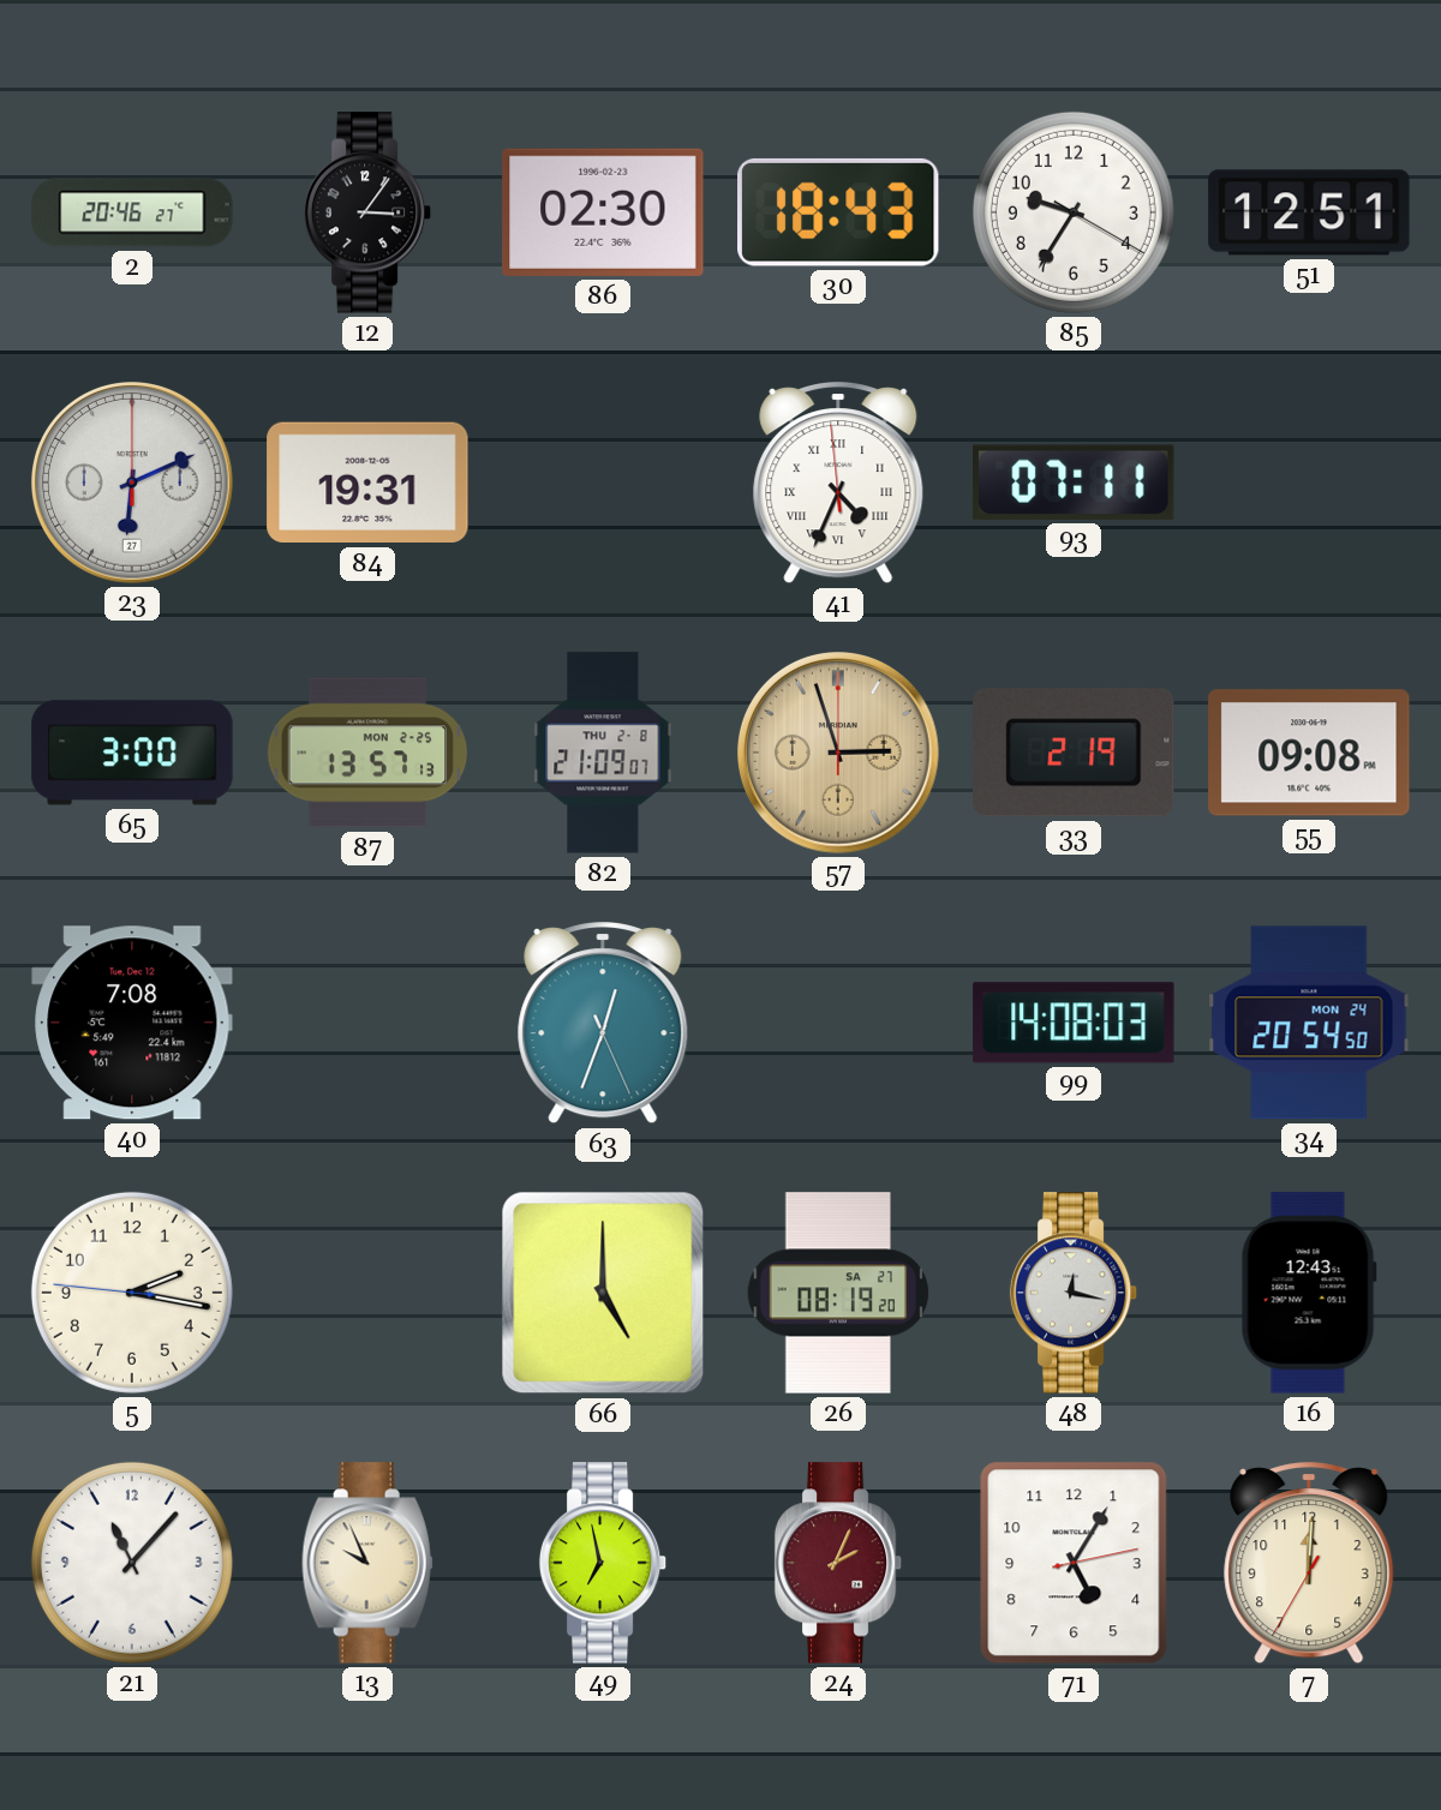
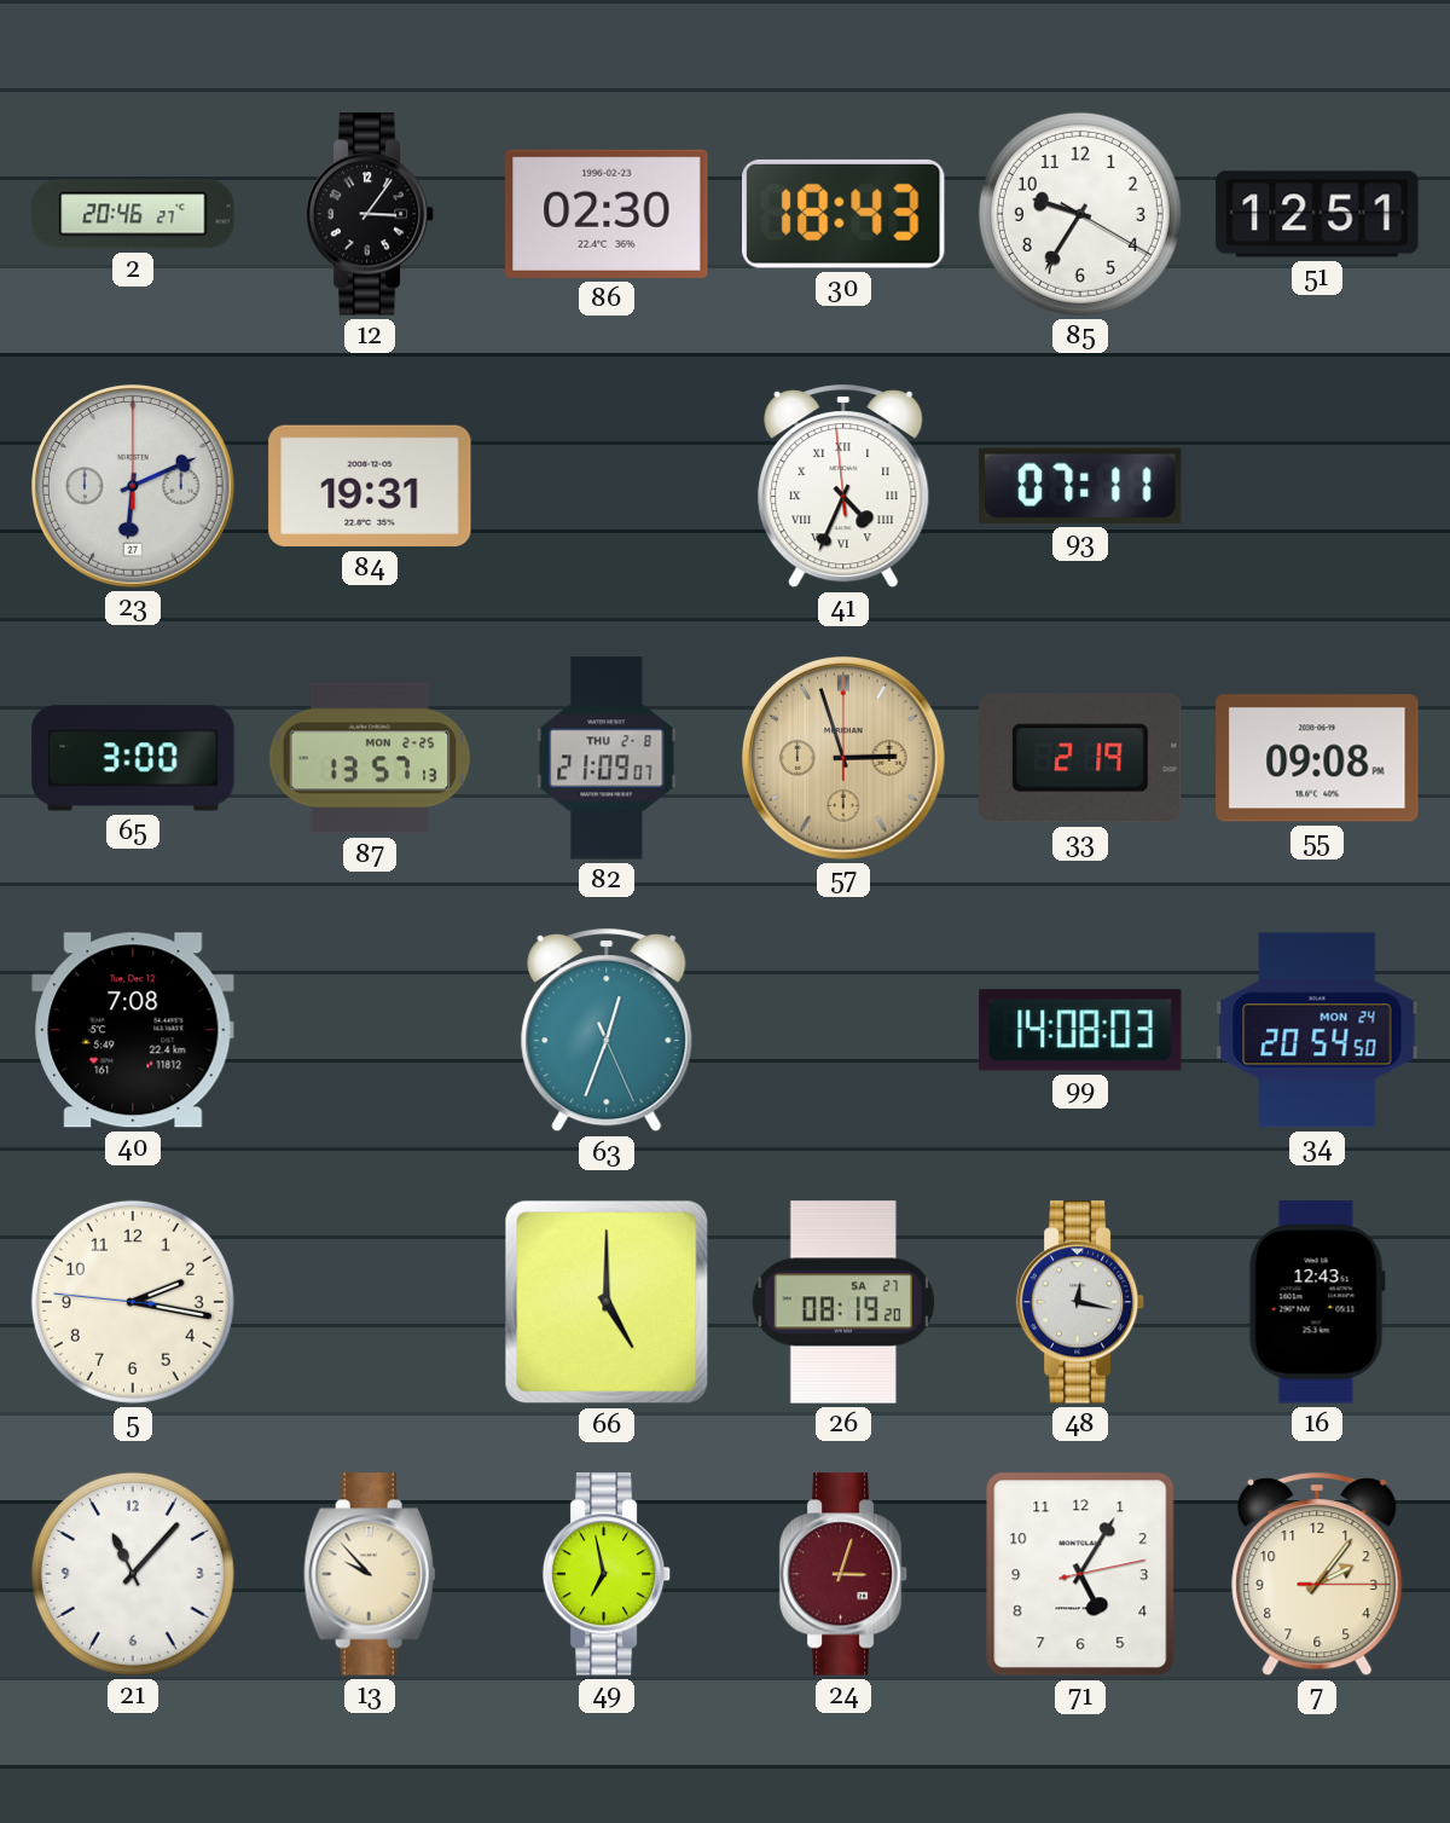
13: 9:56 -> 9:53 (370, 1574)
24: 2:04 -> 3:03 (843, 1574)
7: 12:00 -> 2:06 (1317, 1575)
